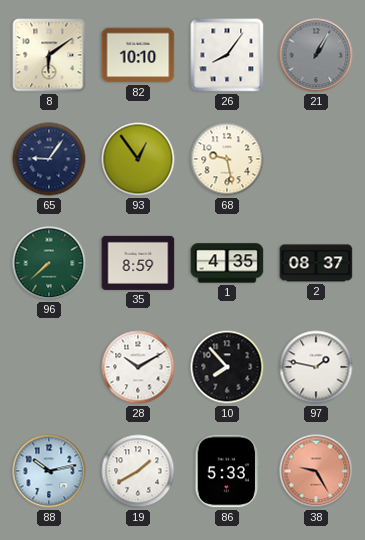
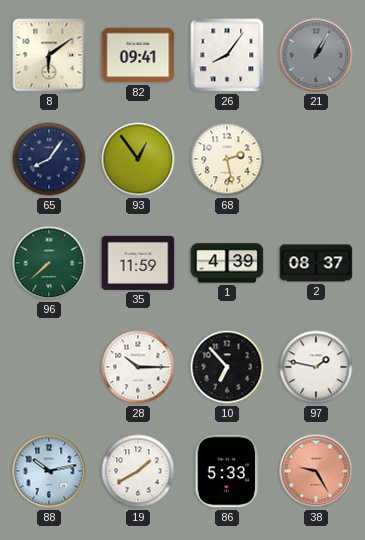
82: 10:10 -> 09:41 (138, 55)
65: 9:06 -> 8:06 (49, 159)
68: 9:28 -> 2:28 (227, 159)
35: 8:59 -> 11:59 (138, 263)
1: 4:35 -> 4:39 (227, 263)
28: 10:10 -> 10:15 (138, 367)
10: 7:53 -> 6:53 (227, 367)
